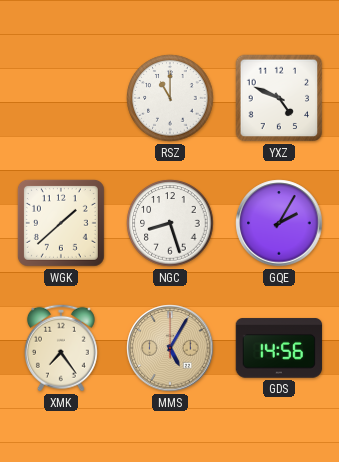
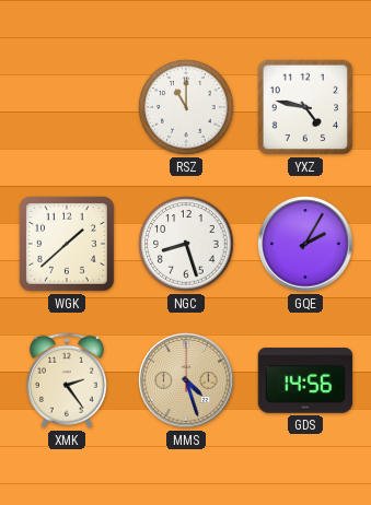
YXZ: 4:49 -> 4:47 (305, 107)
XMK: 7:24 -> 2:24 (67, 380)
MMS: 5:05 -> 4:27 (186, 380)
